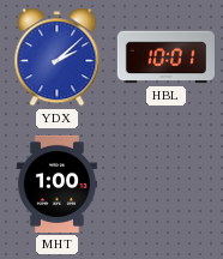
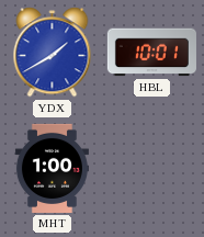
YDX: 2:08 -> 1:40 (53, 53)
